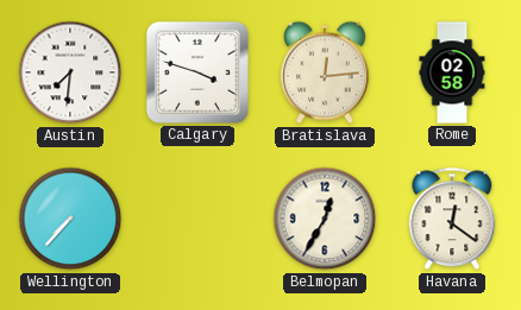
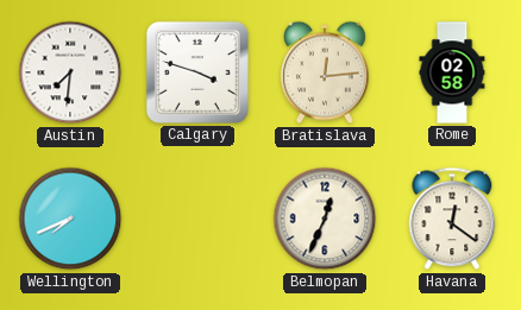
Wellington: 7:37 -> 7:41 (70, 219)
Belmopan: 12:35 -> 12:34 (325, 219)
